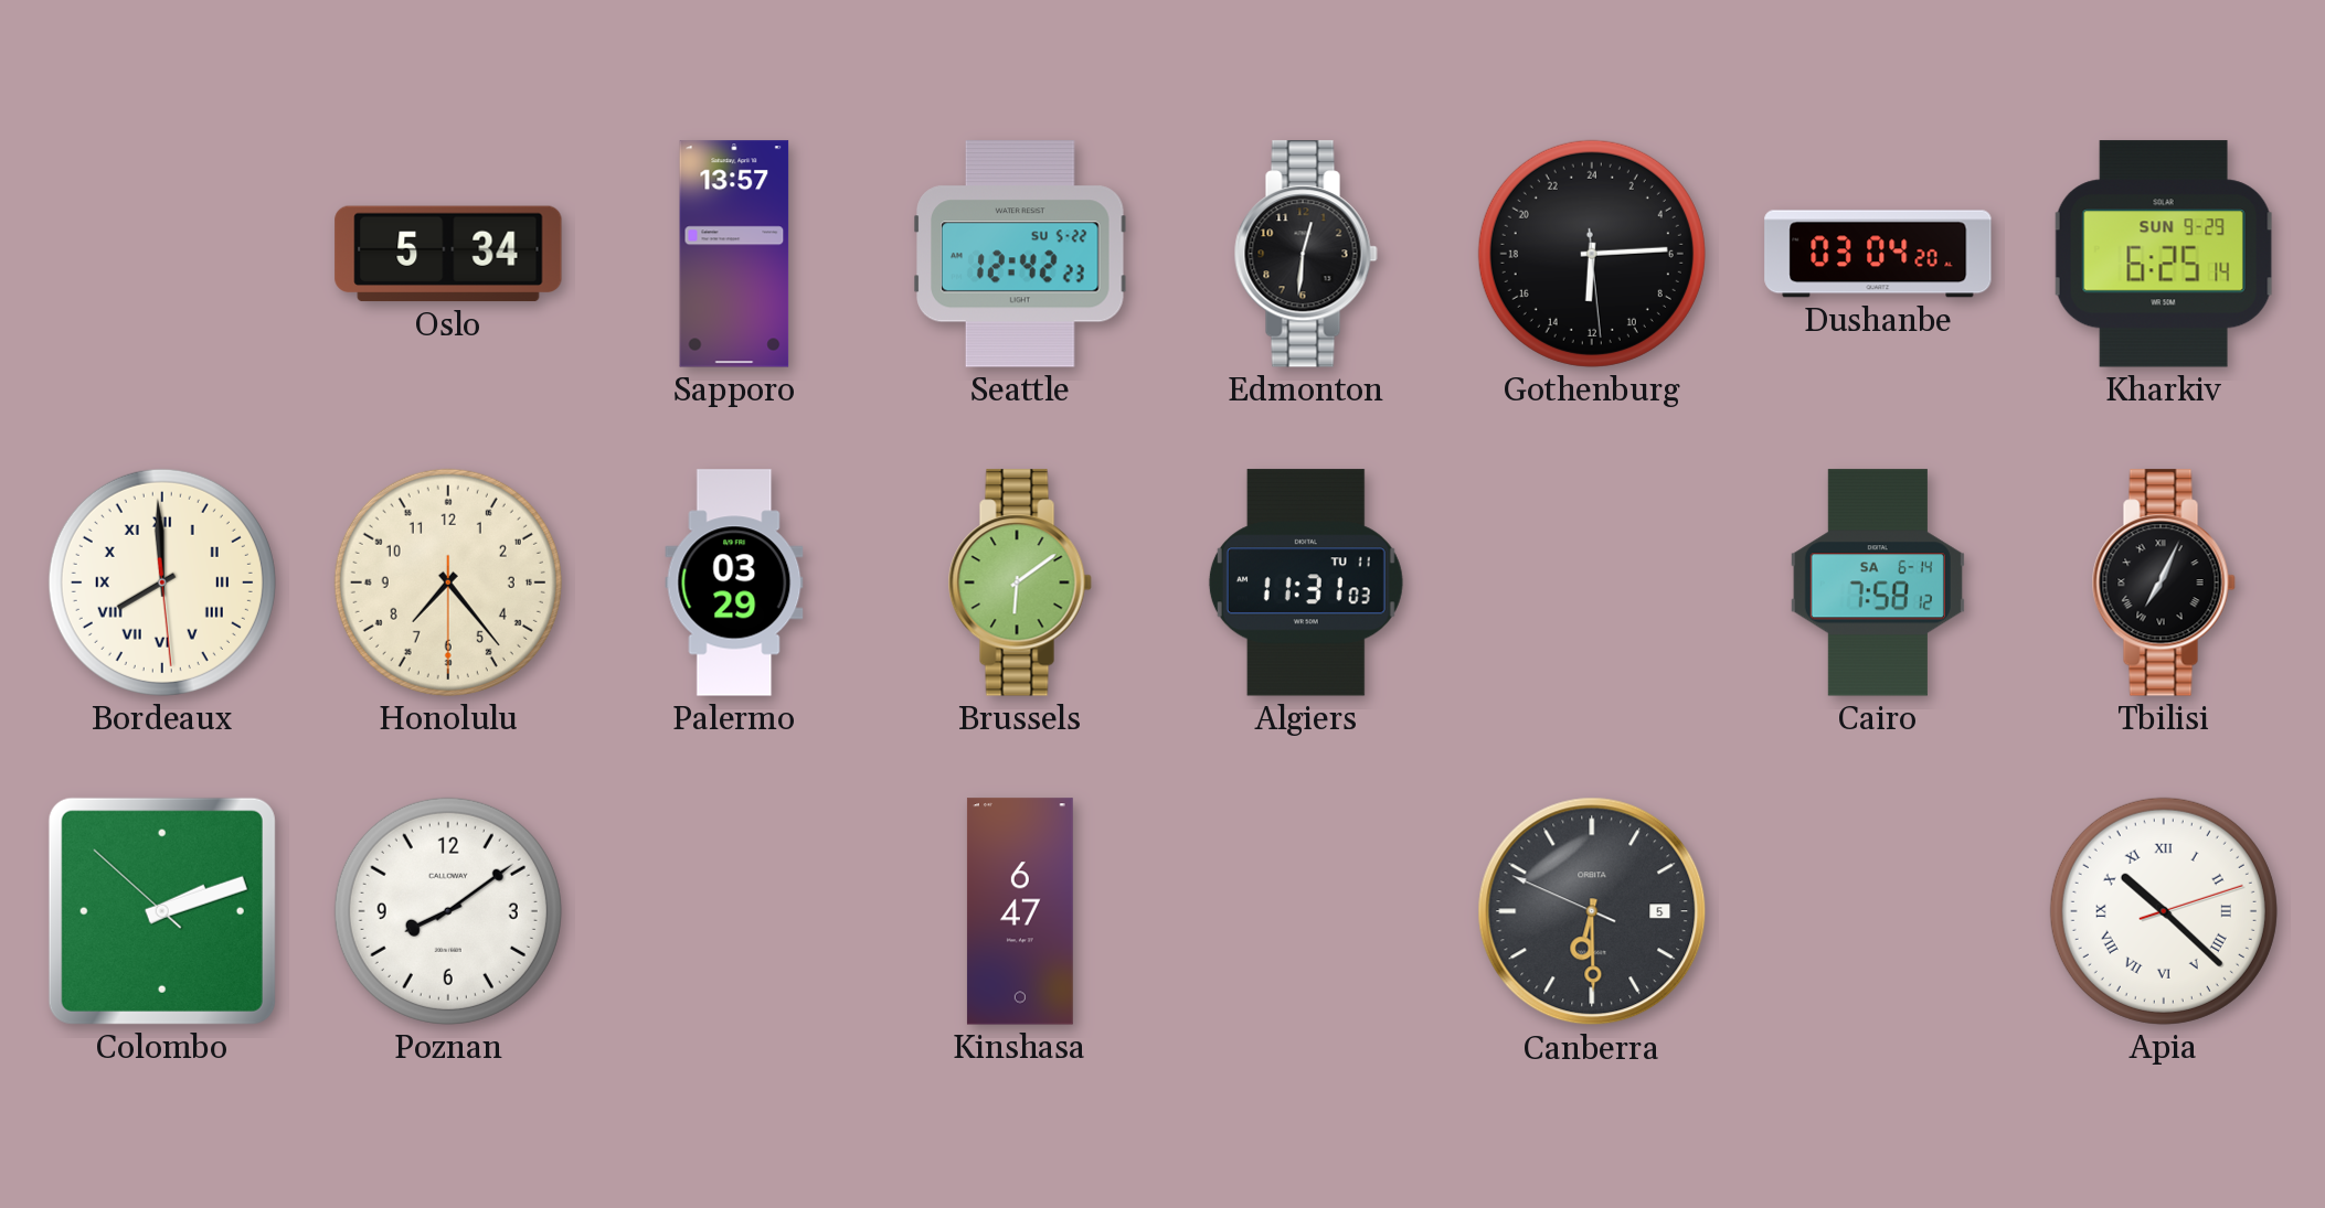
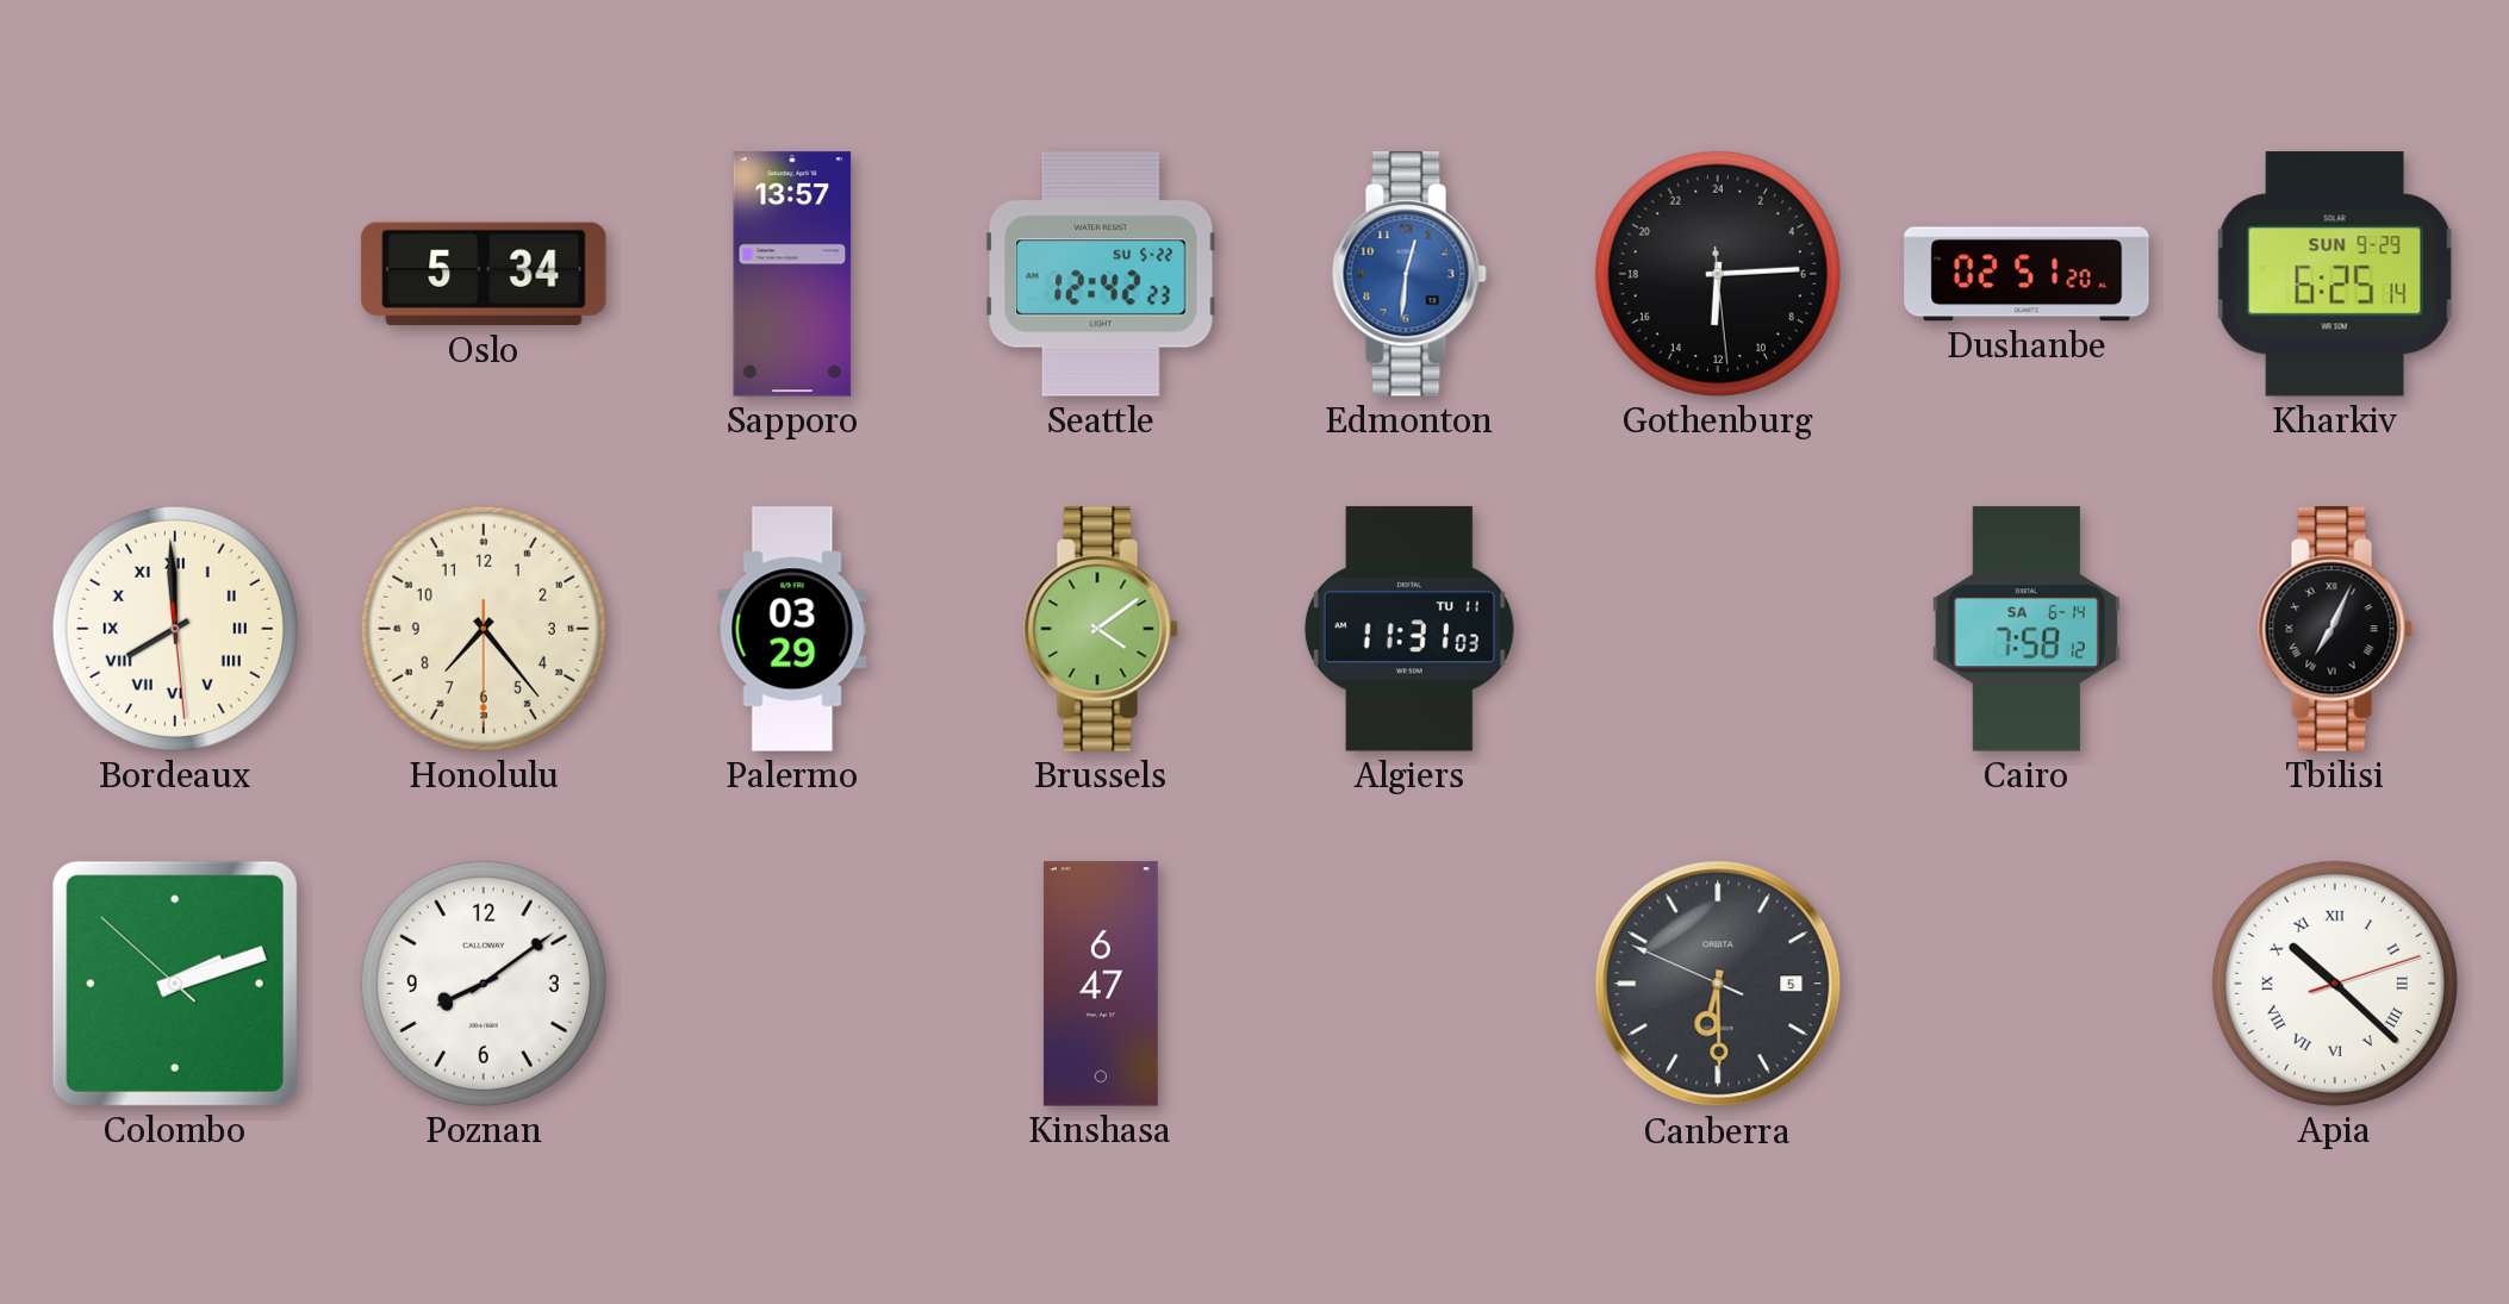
Edmonton dial: black -> blue (1409, 274)
Dushanbe: 03:04 -> 02:51 (2026, 274)
Brussels: 6:09 -> 4:09 (1101, 629)
